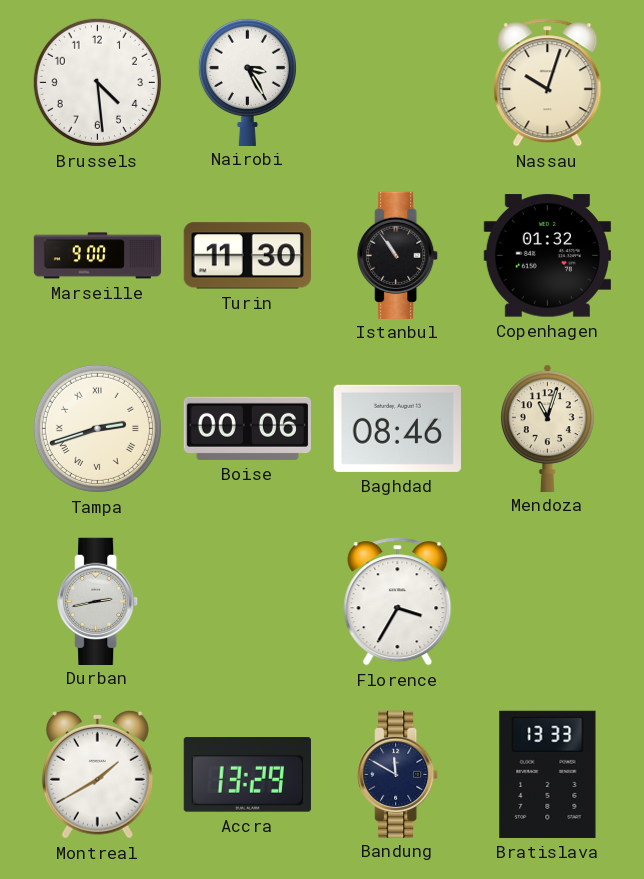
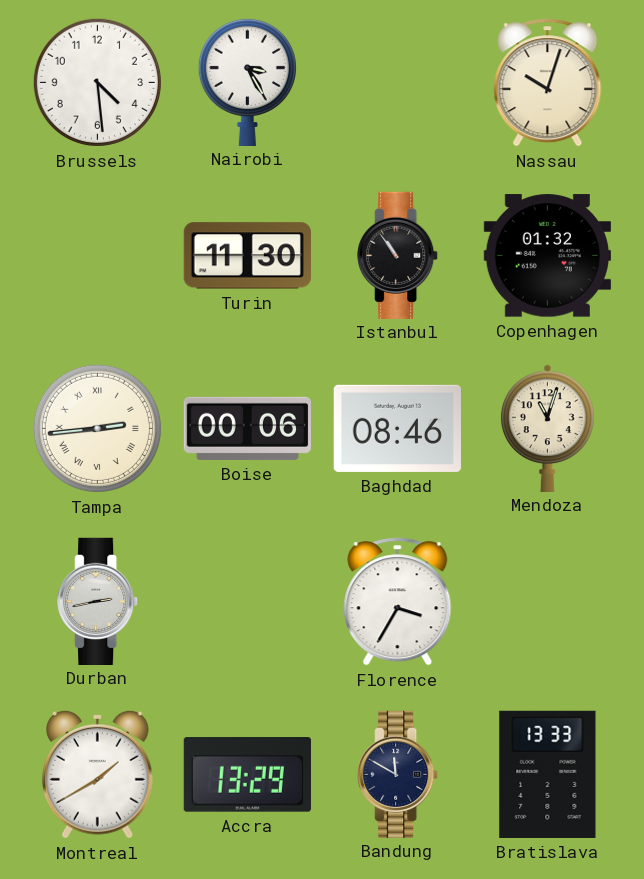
Marseille: 9:00 -> none (98, 256)
Tampa: 2:42 -> 2:44 (97, 428)
